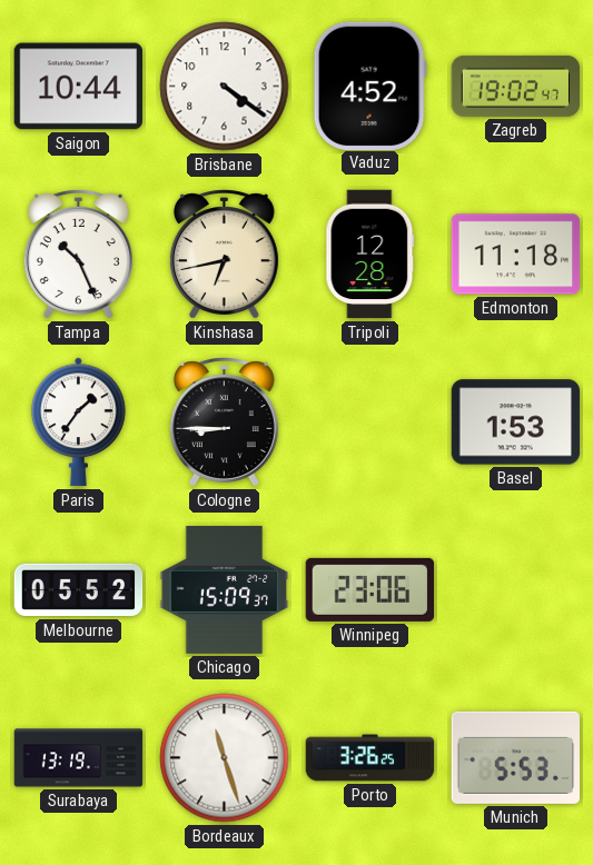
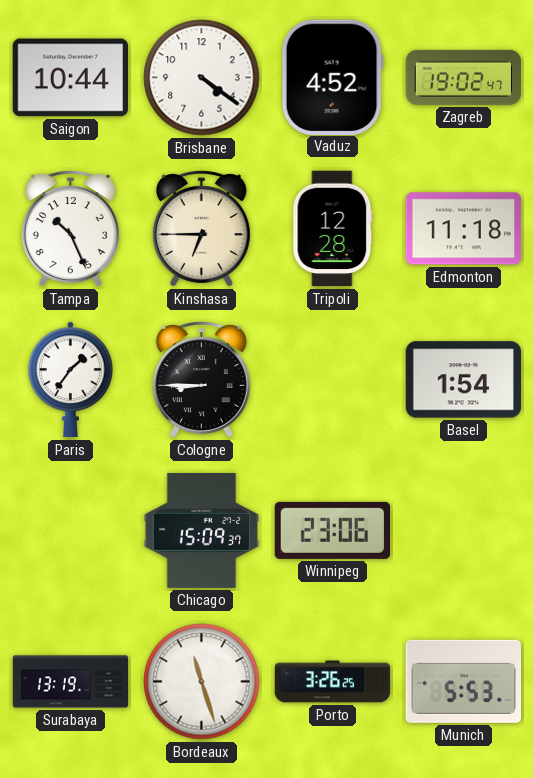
Kinshasa: 6:43 -> 6:45 (201, 229)
Basel: 1:53 -> 1:54 (464, 380)
Melbourne: 05:52 -> none (79, 590)
